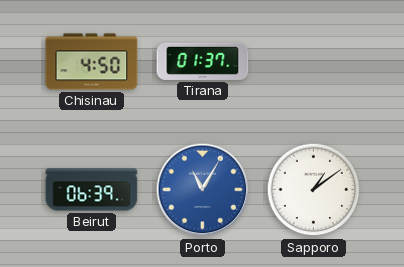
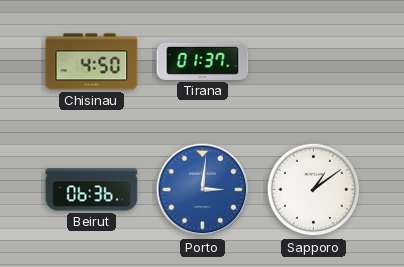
Beirut: 06:39 -> 06:36 (92, 190)
Porto: 11:05 -> 3:01 (203, 190)
